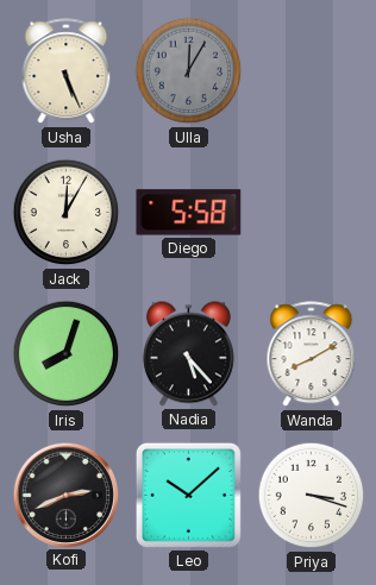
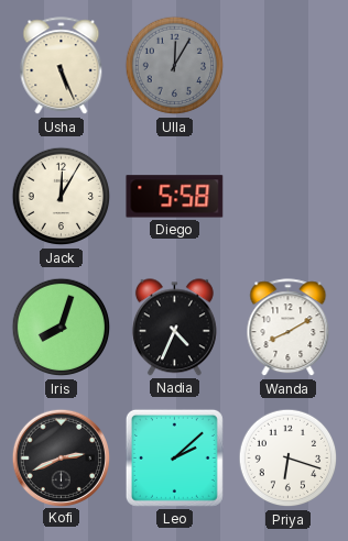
Nadia: 5:23 -> 4:34 (174, 328)
Leo: 10:08 -> 2:08 (174, 457)
Priya: 3:18 -> 6:18 (289, 459)
